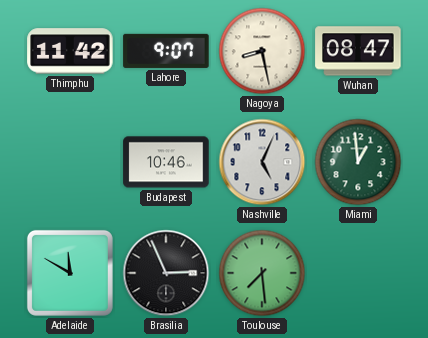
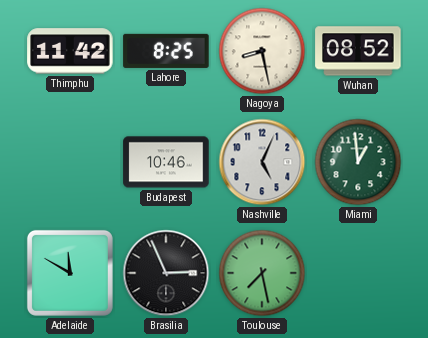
Lahore: 9:07 -> 8:25 (166, 51)
Wuhan: 08:47 -> 08:52 (358, 51)
Toulouse: 7:29 -> 7:28 (262, 273)
